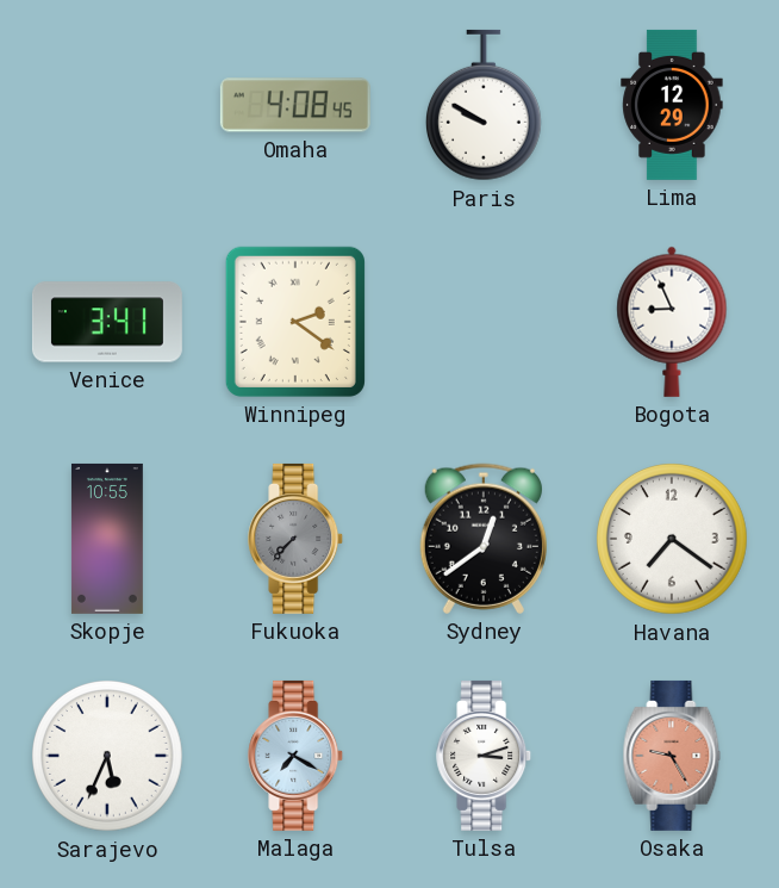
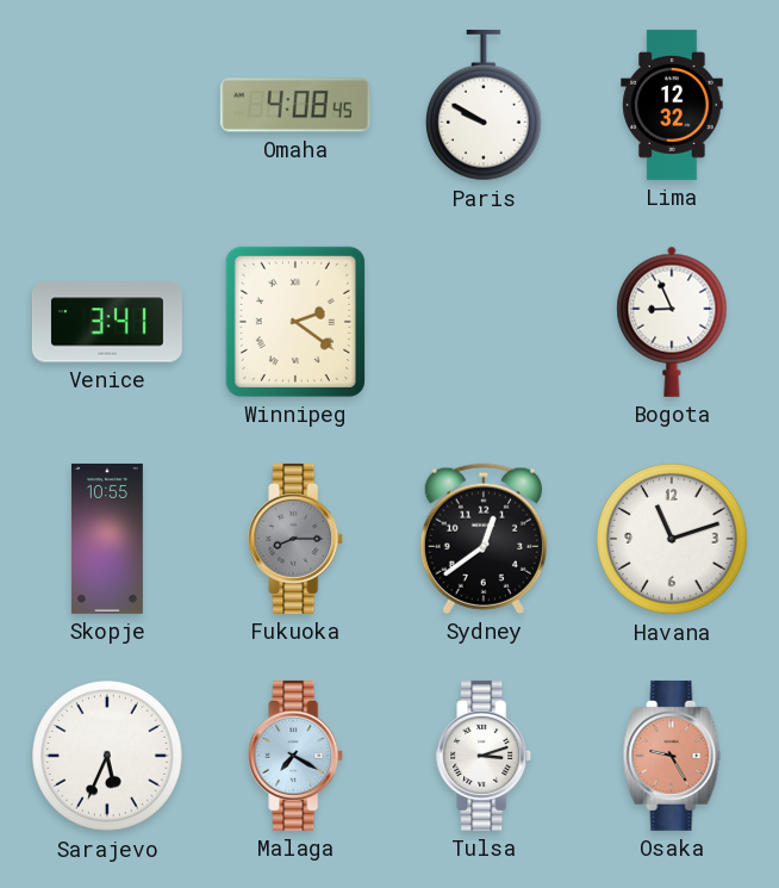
Lima: 12:29 -> 12:32 (672, 105)
Fukuoka: 7:37 -> 8:15 (297, 539)
Havana: 7:21 -> 11:12 (673, 540)
